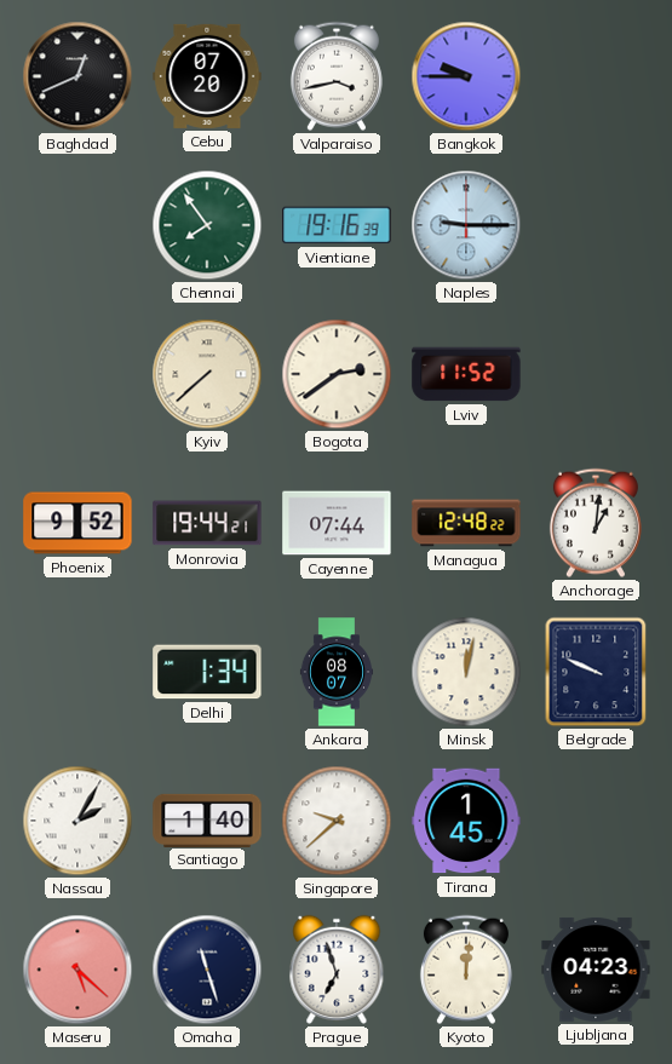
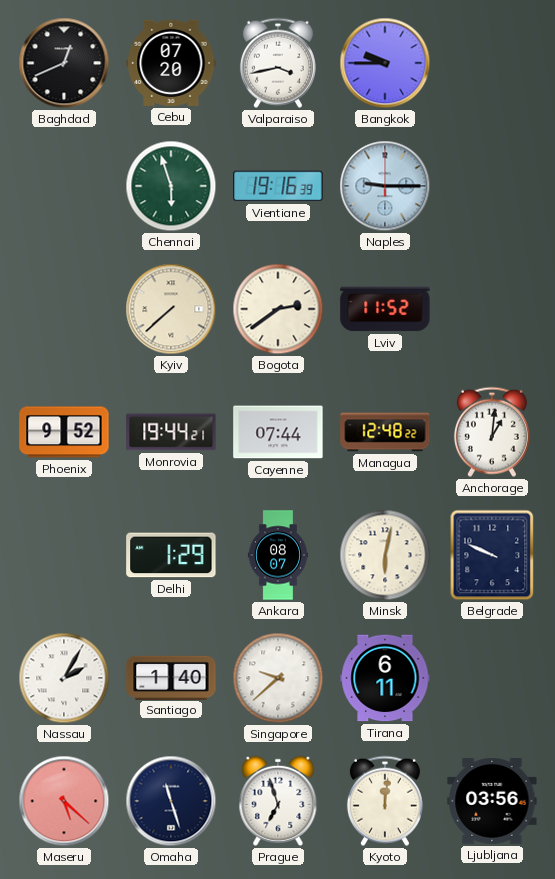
Chennai: 7:54 -> 5:57 (171, 186)
Delhi: 1:34 -> 1:29 (171, 555)
Minsk: 12:02 -> 6:02 (385, 555)
Tirana: 1:45 -> 6:11 (385, 678)
Ljubljana: 04:23 -> 03:56 (492, 801)
